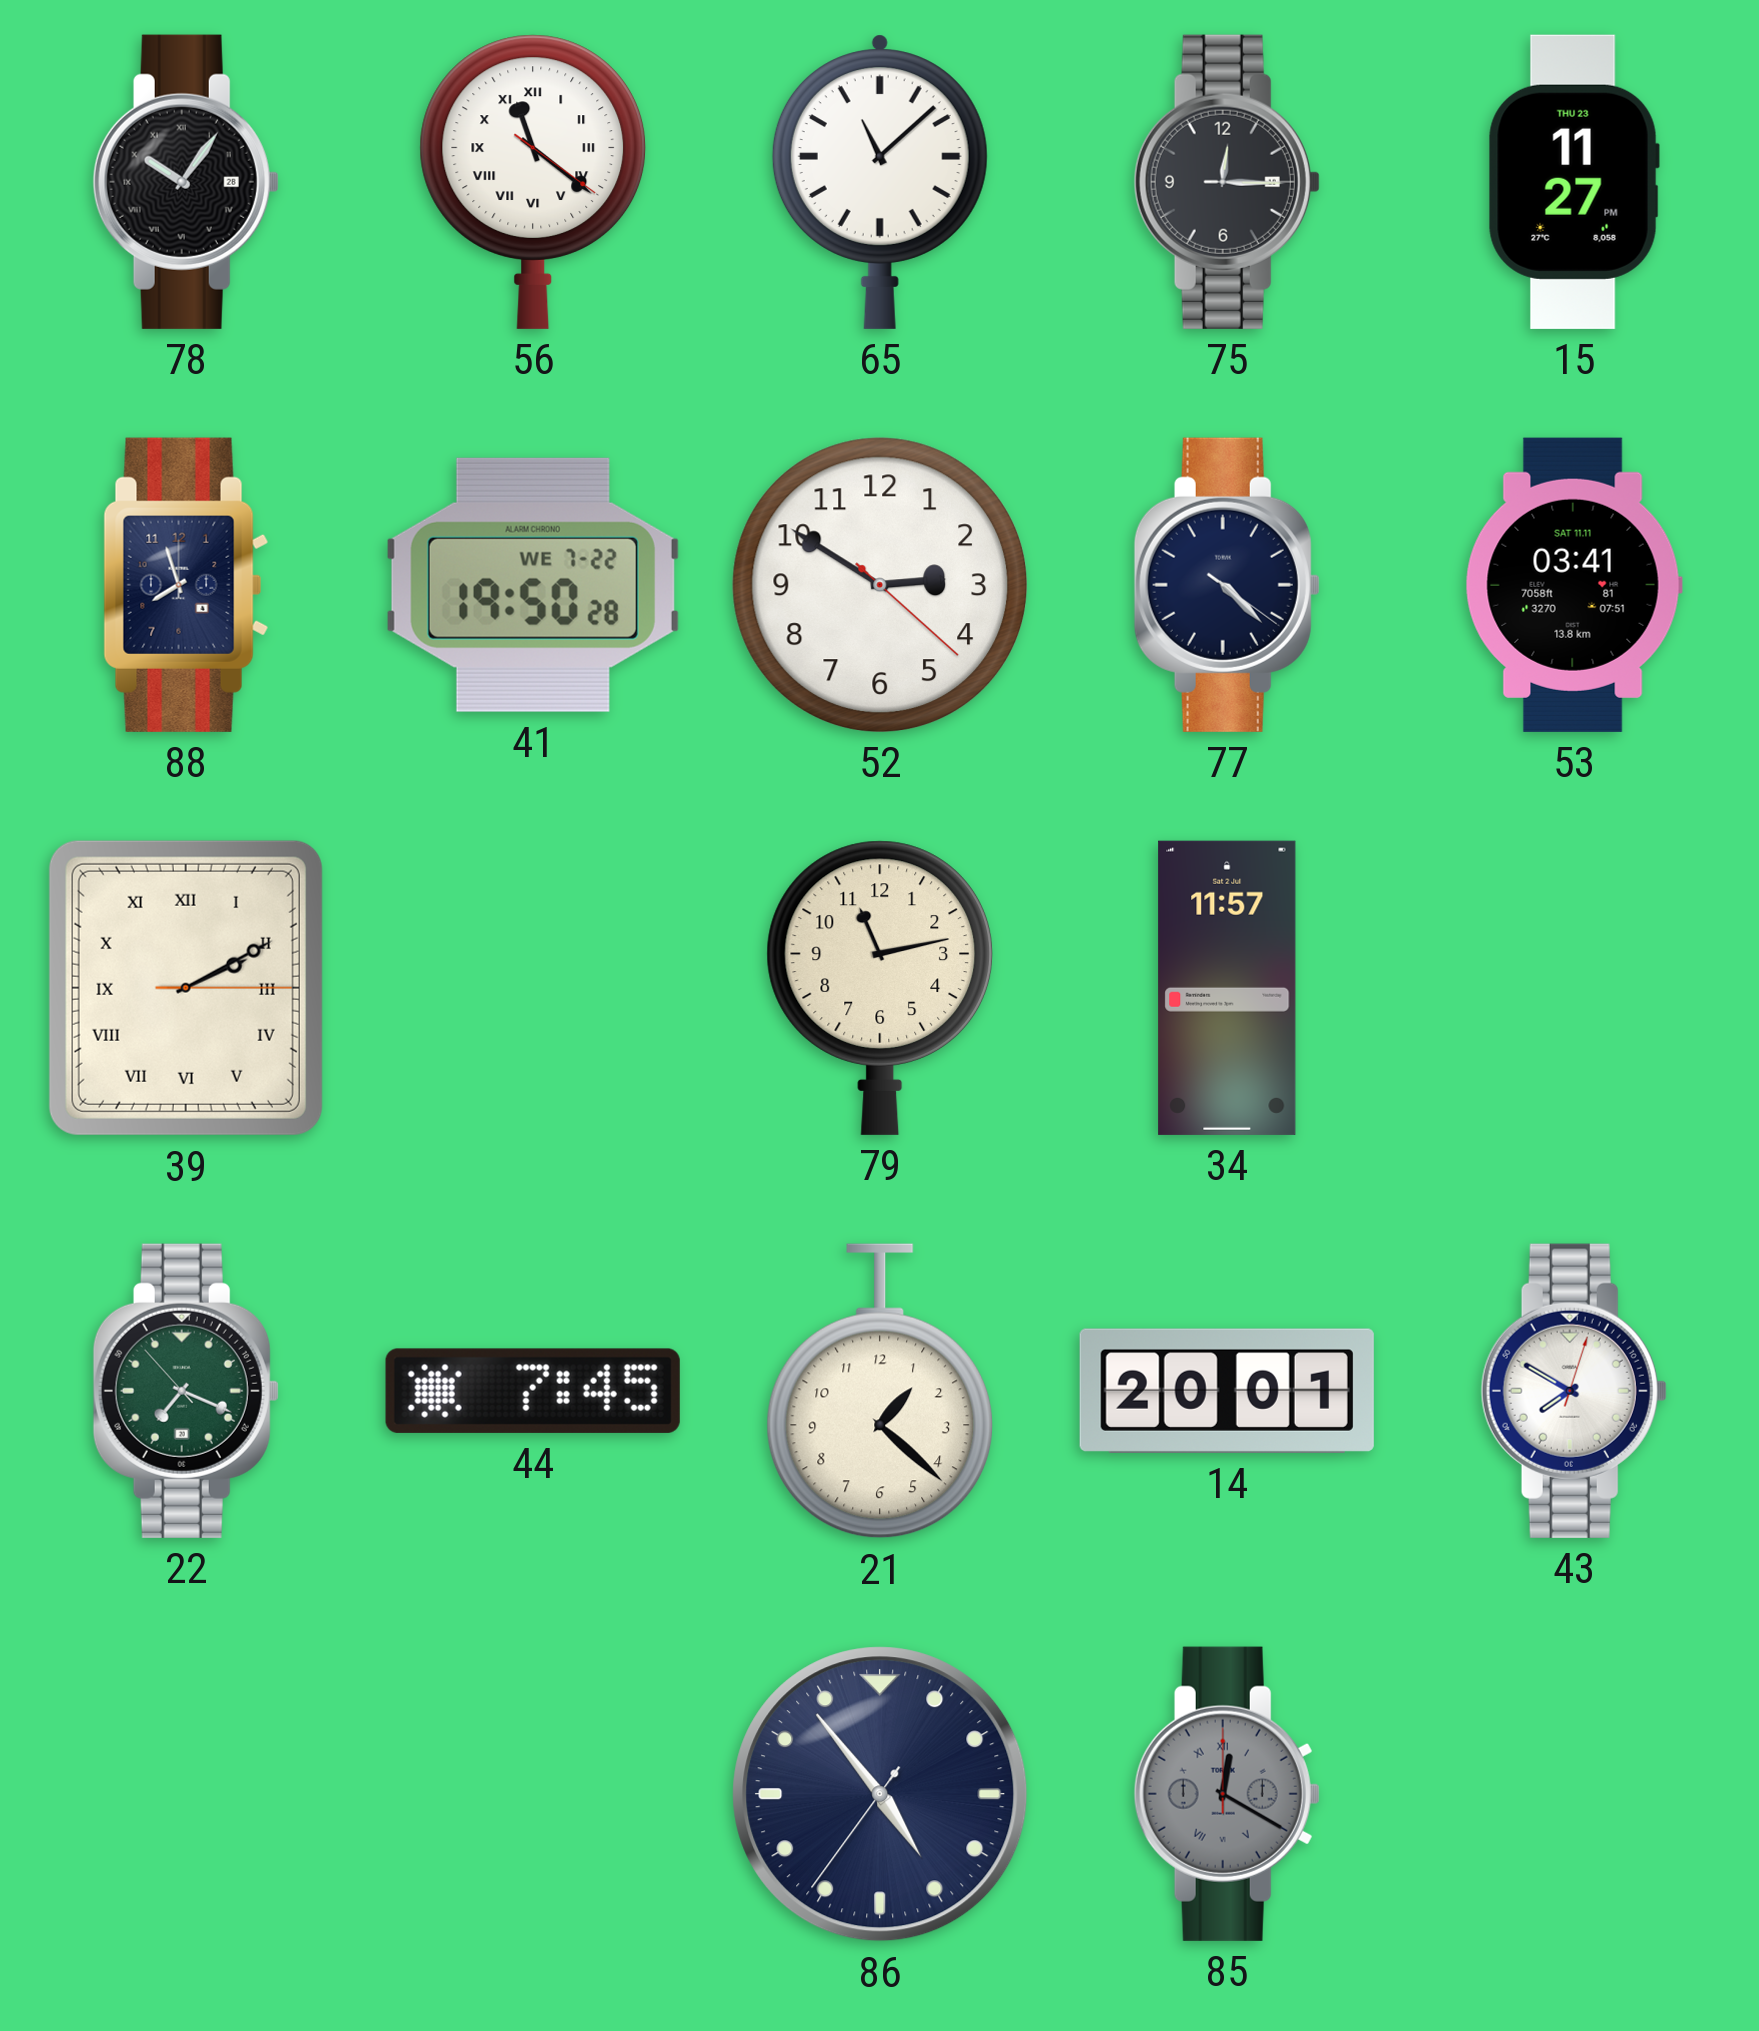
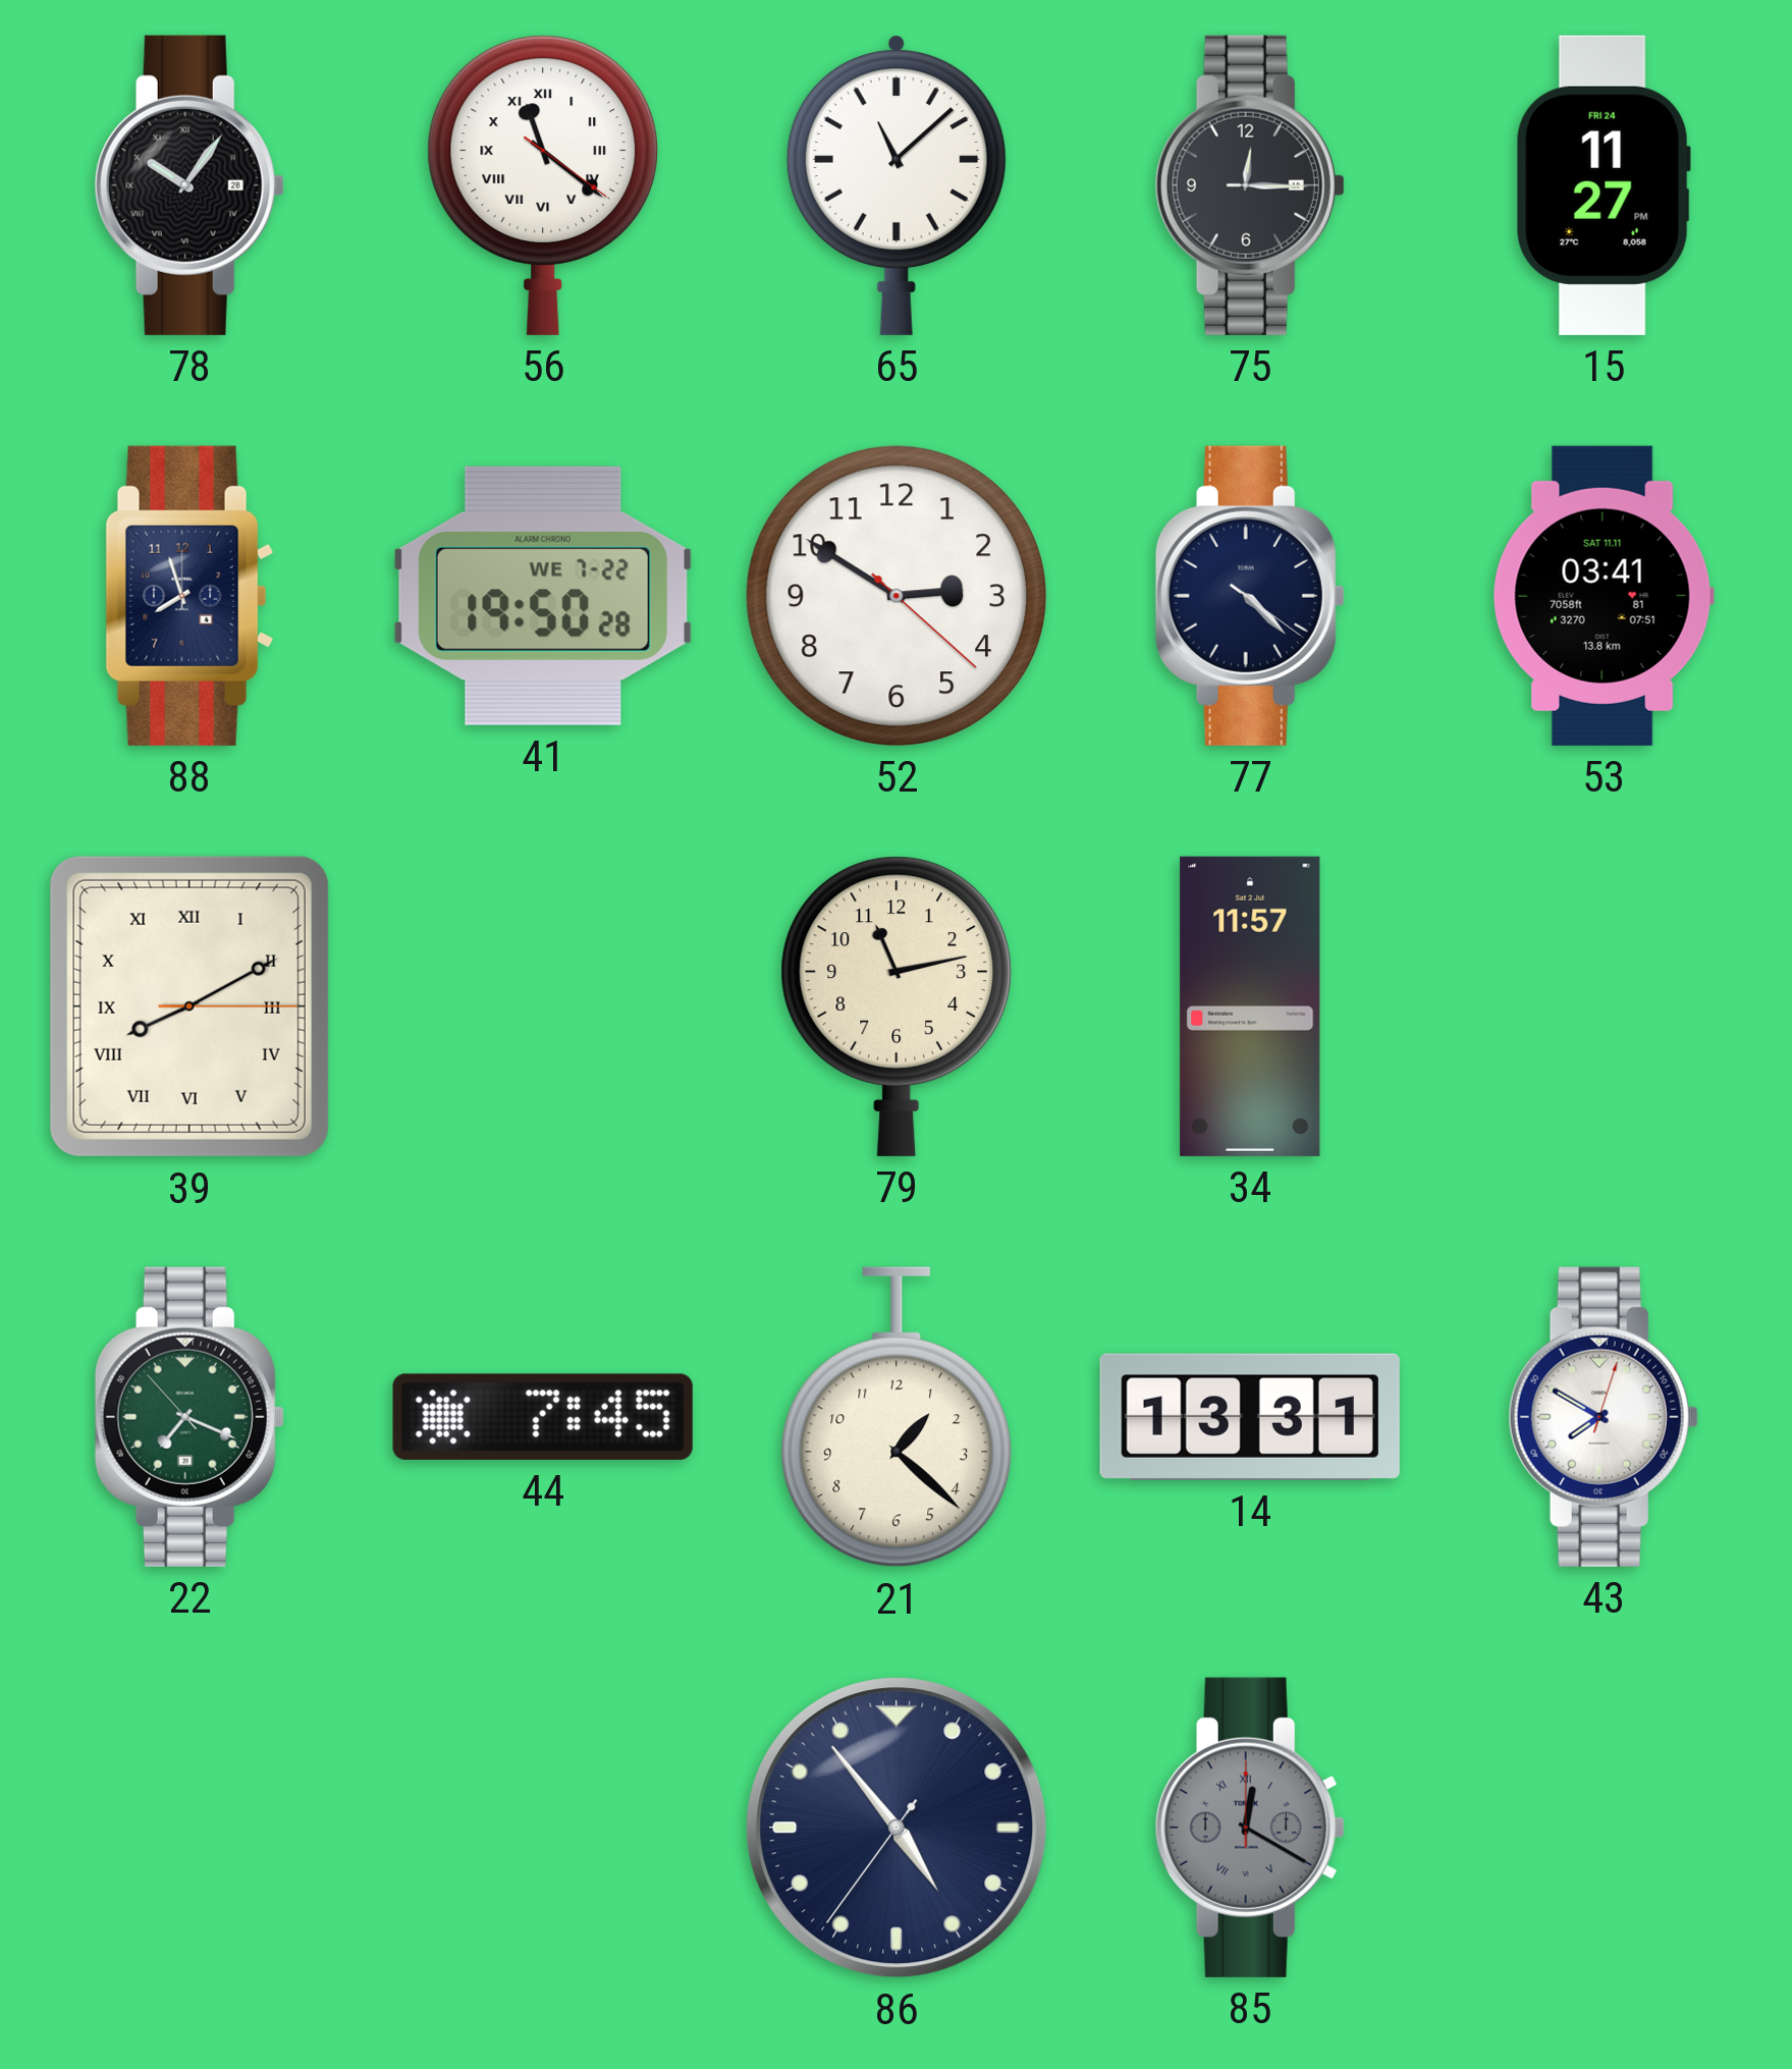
15 date: THU 23 -> FRI 24 (1604, 185)
39: 2:10 -> 8:10 (189, 1006)
14: 20:01 -> 13:31 (1250, 1417)
